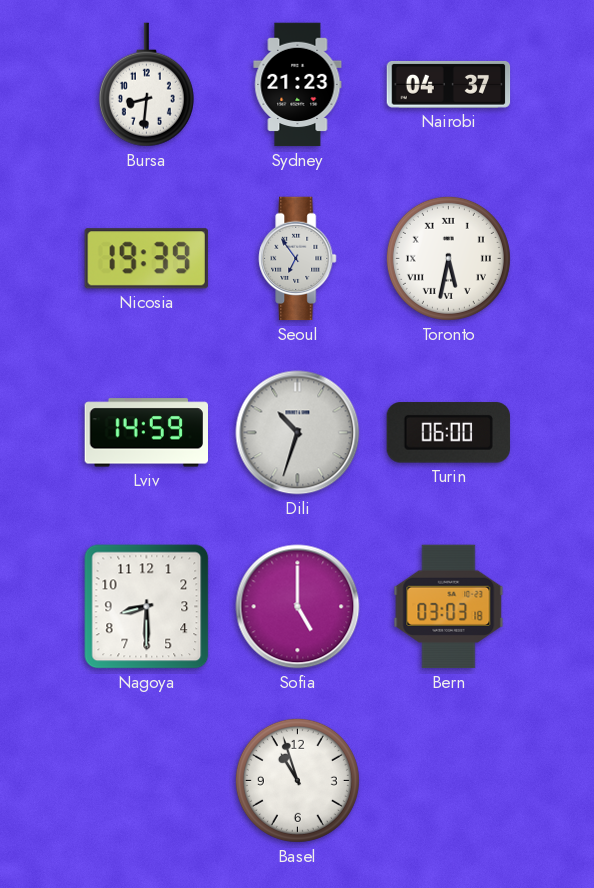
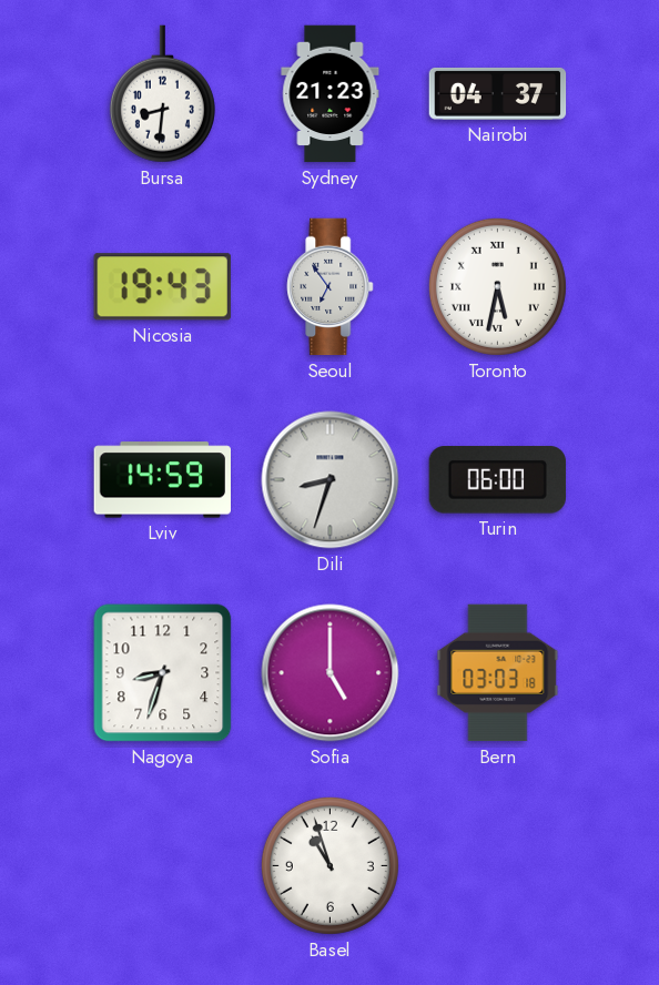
Nicosia: 19:39 -> 19:43 (162, 287)
Dili: 10:33 -> 8:33 (331, 480)
Nagoya: 8:30 -> 8:33 (163, 673)
